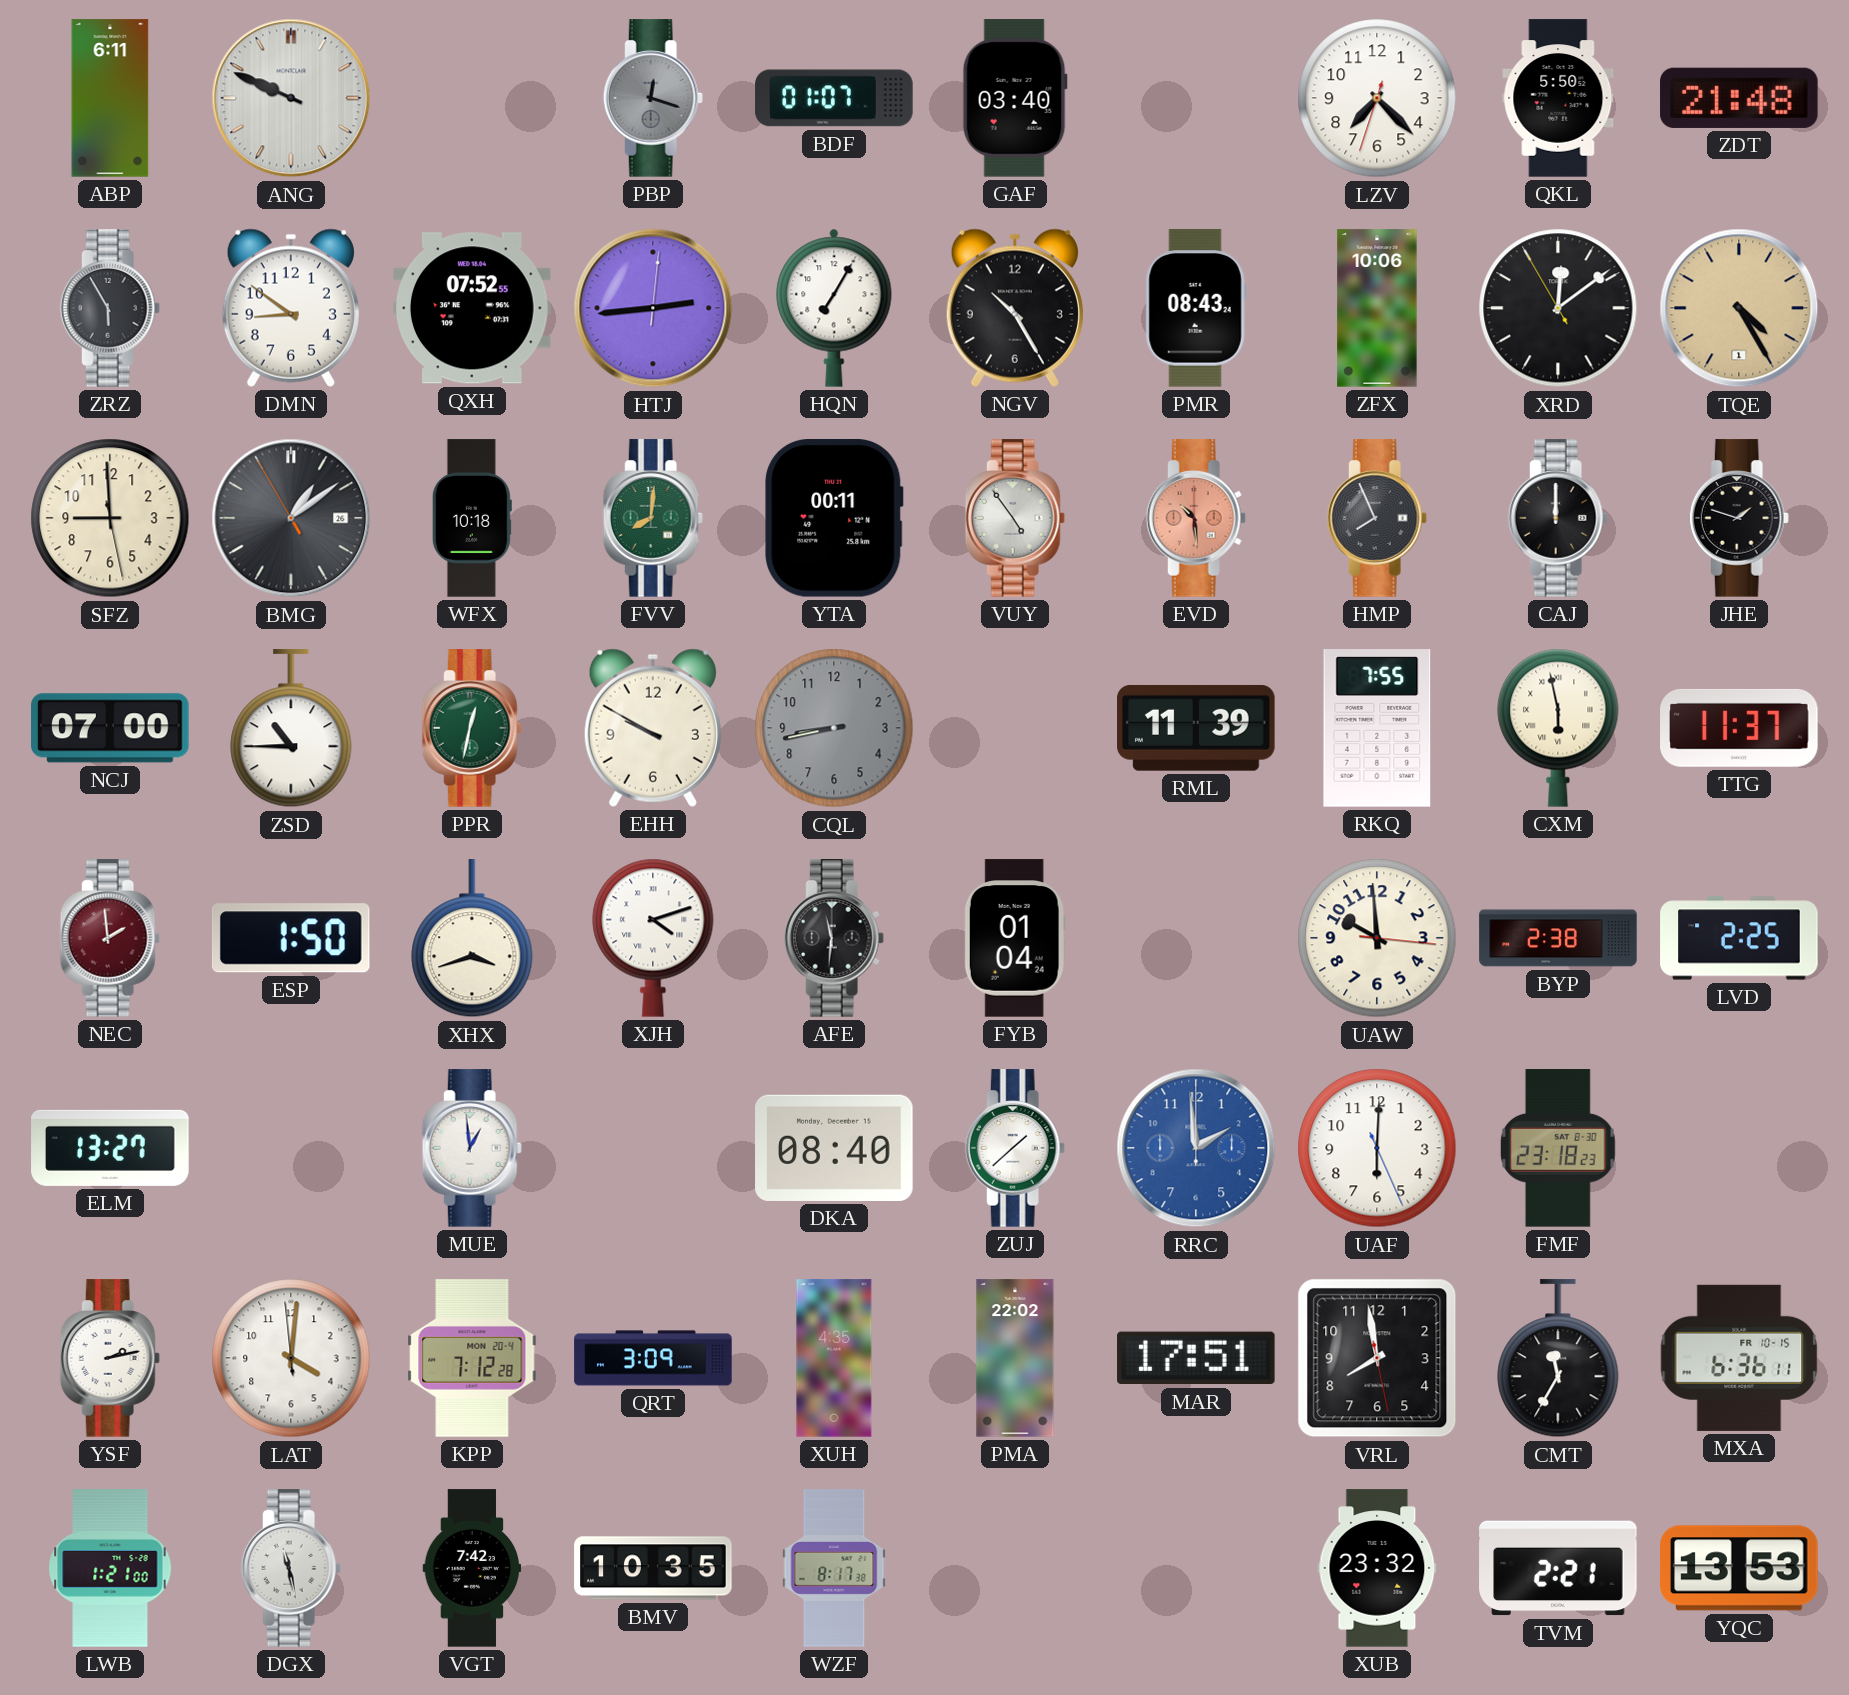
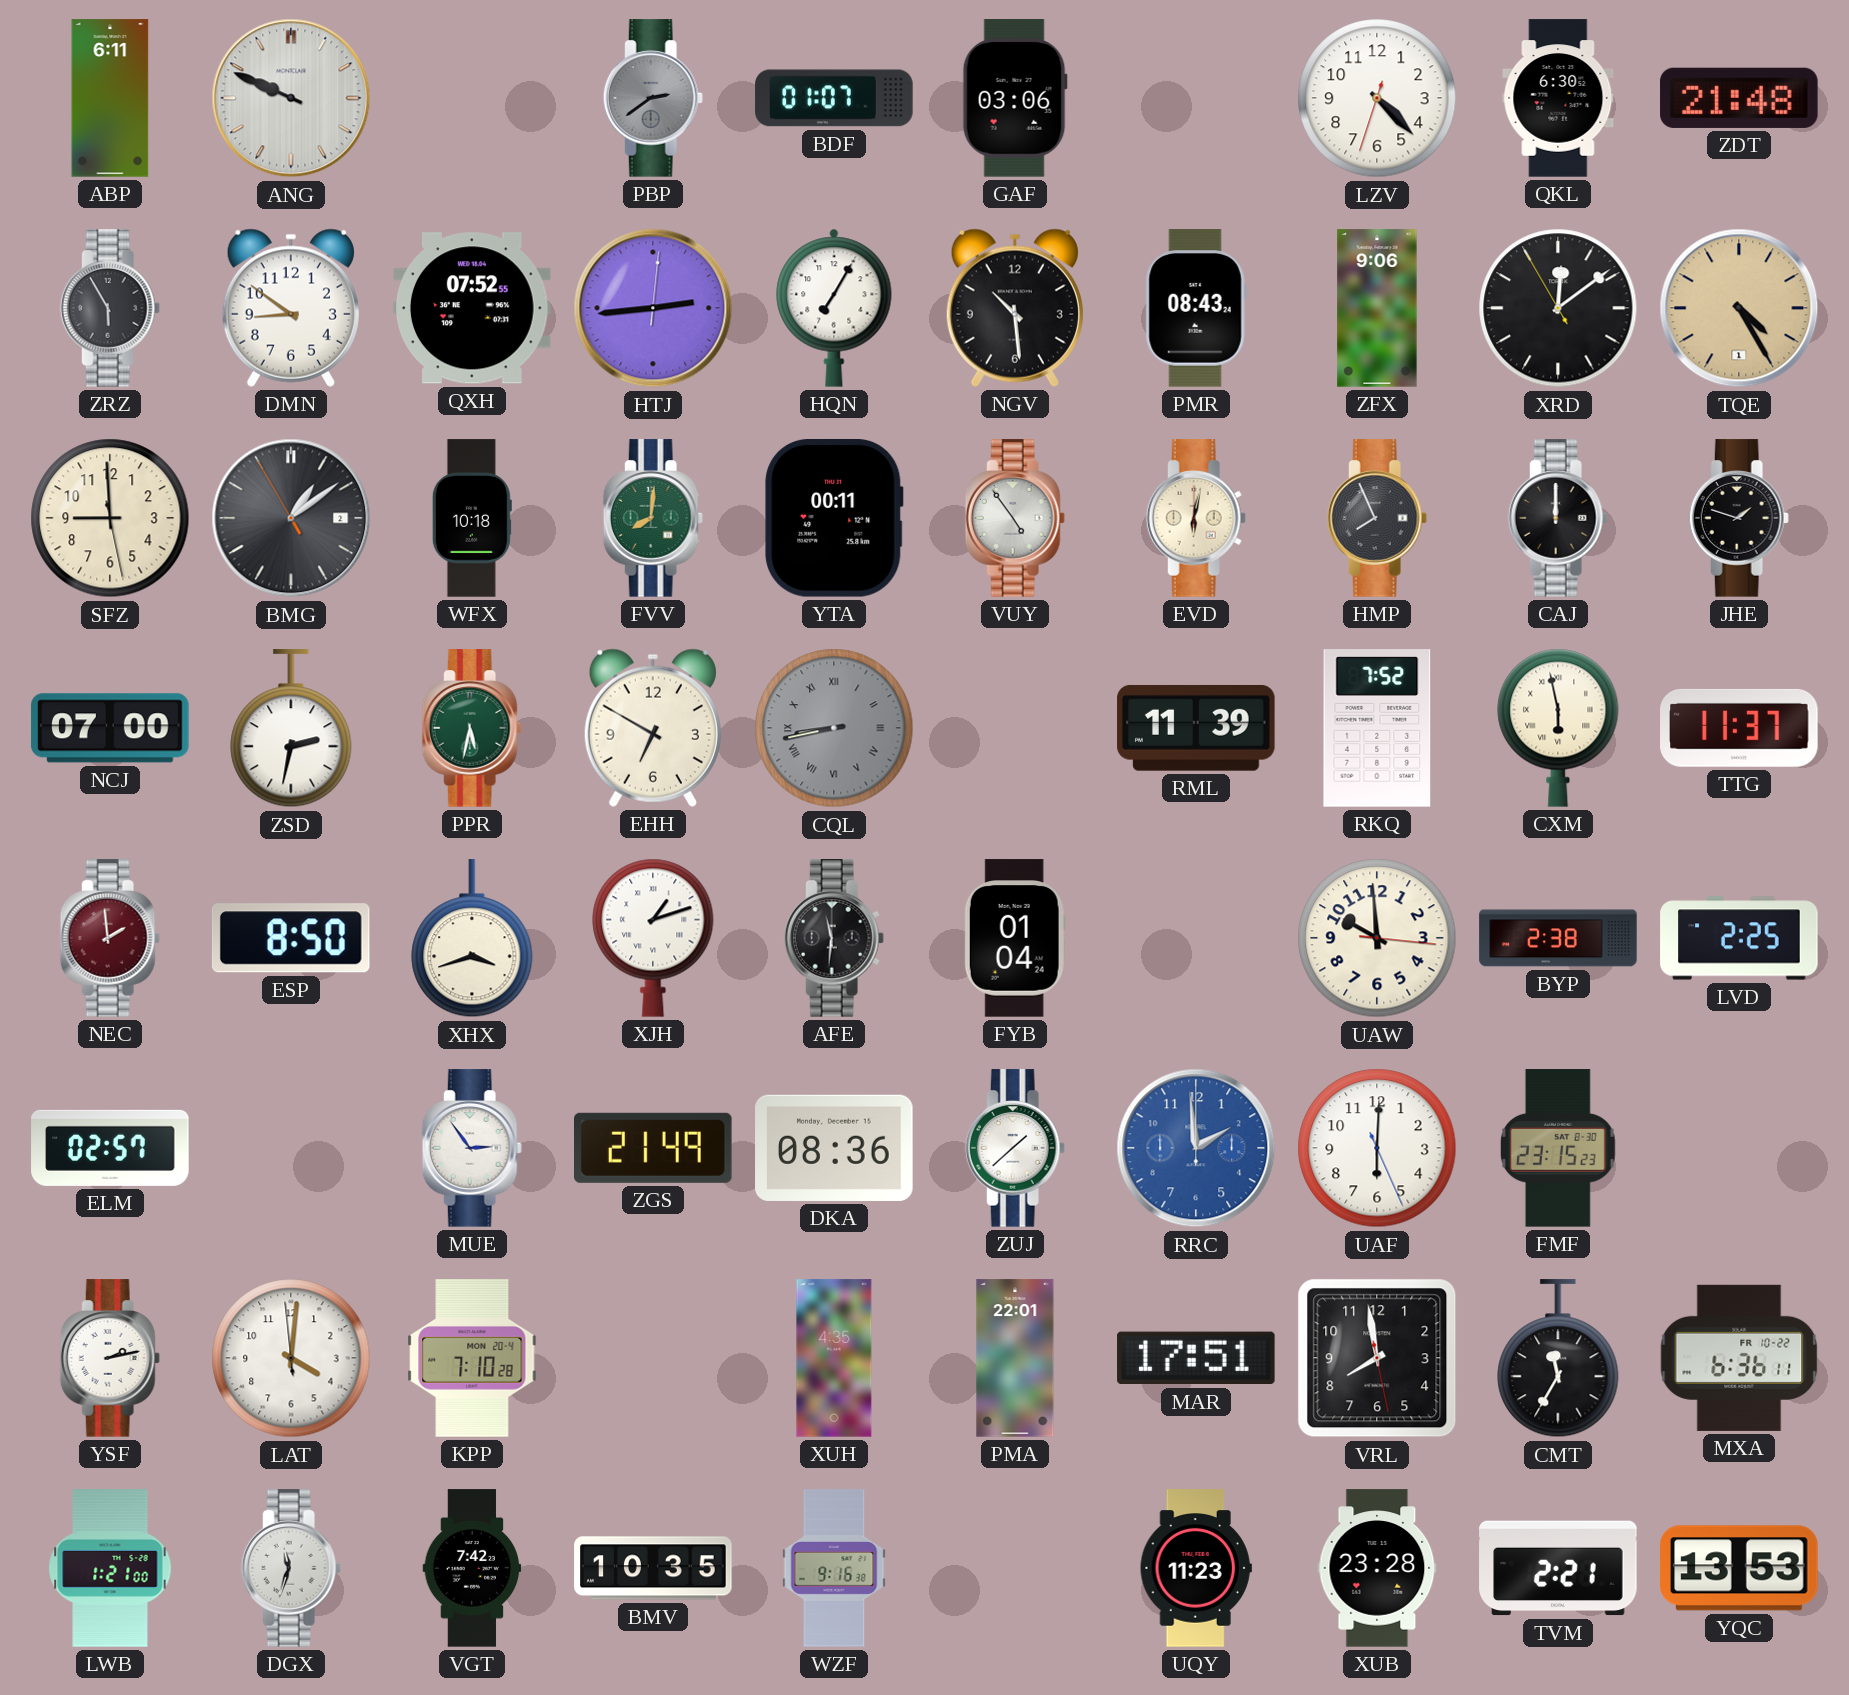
PBP: 12:18 -> 2:39 (653, 98)
GAF: 03:40 -> 03:06 (1015, 98)
LZV: 7:22 -> 4:22 (1377, 98)
QKL: 5:50 -> 6:30 (1558, 98)
NGV: 10:25 -> 10:29 (1015, 308)
ZFX: 10:06 -> 9:06 (1377, 308)
BMG date: 26 -> 2 (291, 518)
EVD: 10:29 -> 6:02 (1196, 518)
EVD dial: salmon -> cream (1196, 518)
ZSD: 10:45 -> 2:32 (291, 729)
PPR: 12:32 -> 5:32 (472, 728)
EHH: 9:50 -> 6:50 (653, 728)
CQL numerals: Arabic -> Roman (834, 728)
RKQ: 7:55 -> 7:52 (1377, 728)
ESP: 1:50 -> 8:50 (291, 938)
XJH: 4:12 -> 1:12 (653, 938)
ELM: 13:27 -> 02:57 (110, 1148)
MUE: 12:59 -> 2:54 (472, 1148)
ZGS: none -> 21:49 (654, 1148)
DKA: 08:40 -> 08:36 (834, 1148)
FMF: 23:18 -> 23:15 (1559, 1148)
KPP: 7:12 -> 7:10 (472, 1358)
QRT: 3:09 -> none (653, 1358)
PMA: 22:02 -> 22:01 (1015, 1358)
MXA date: FR 10-15 -> FR 10-22 (1739, 1358)
DGX: 11:28 -> 11:33 (291, 1568)
WZF: 8:17 -> 9:16 (834, 1568)
UQY: none -> 11:23 (1196, 1568)
XUB: 23:32 -> 23:28 (1377, 1568)
